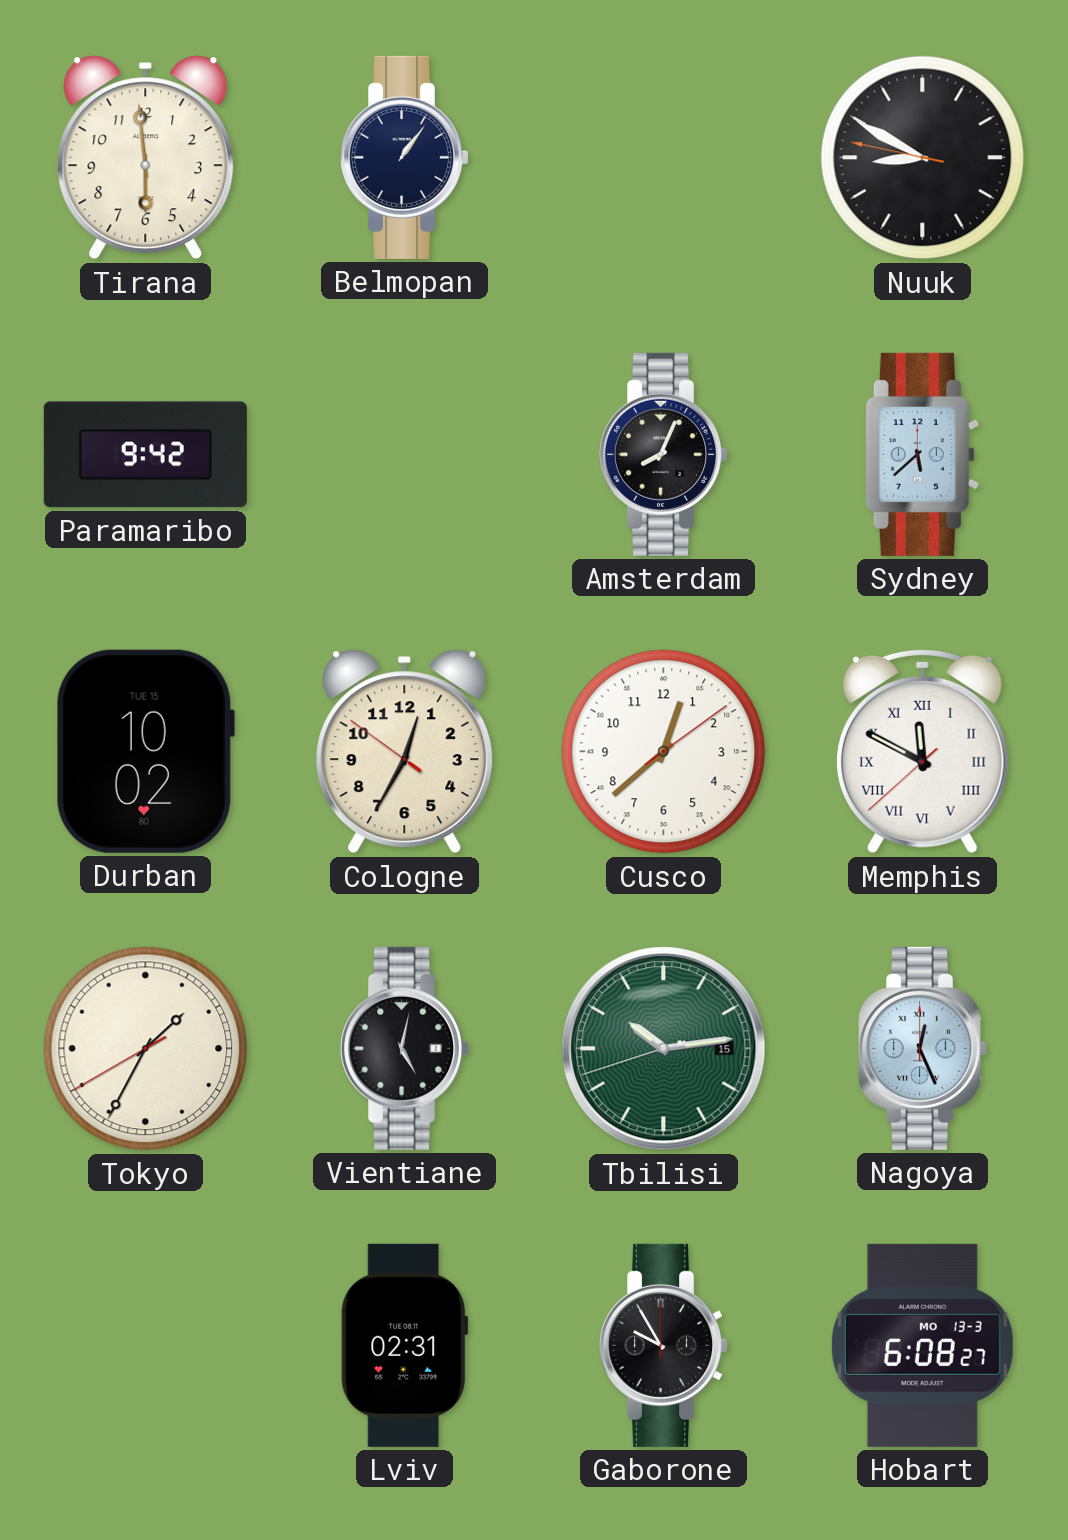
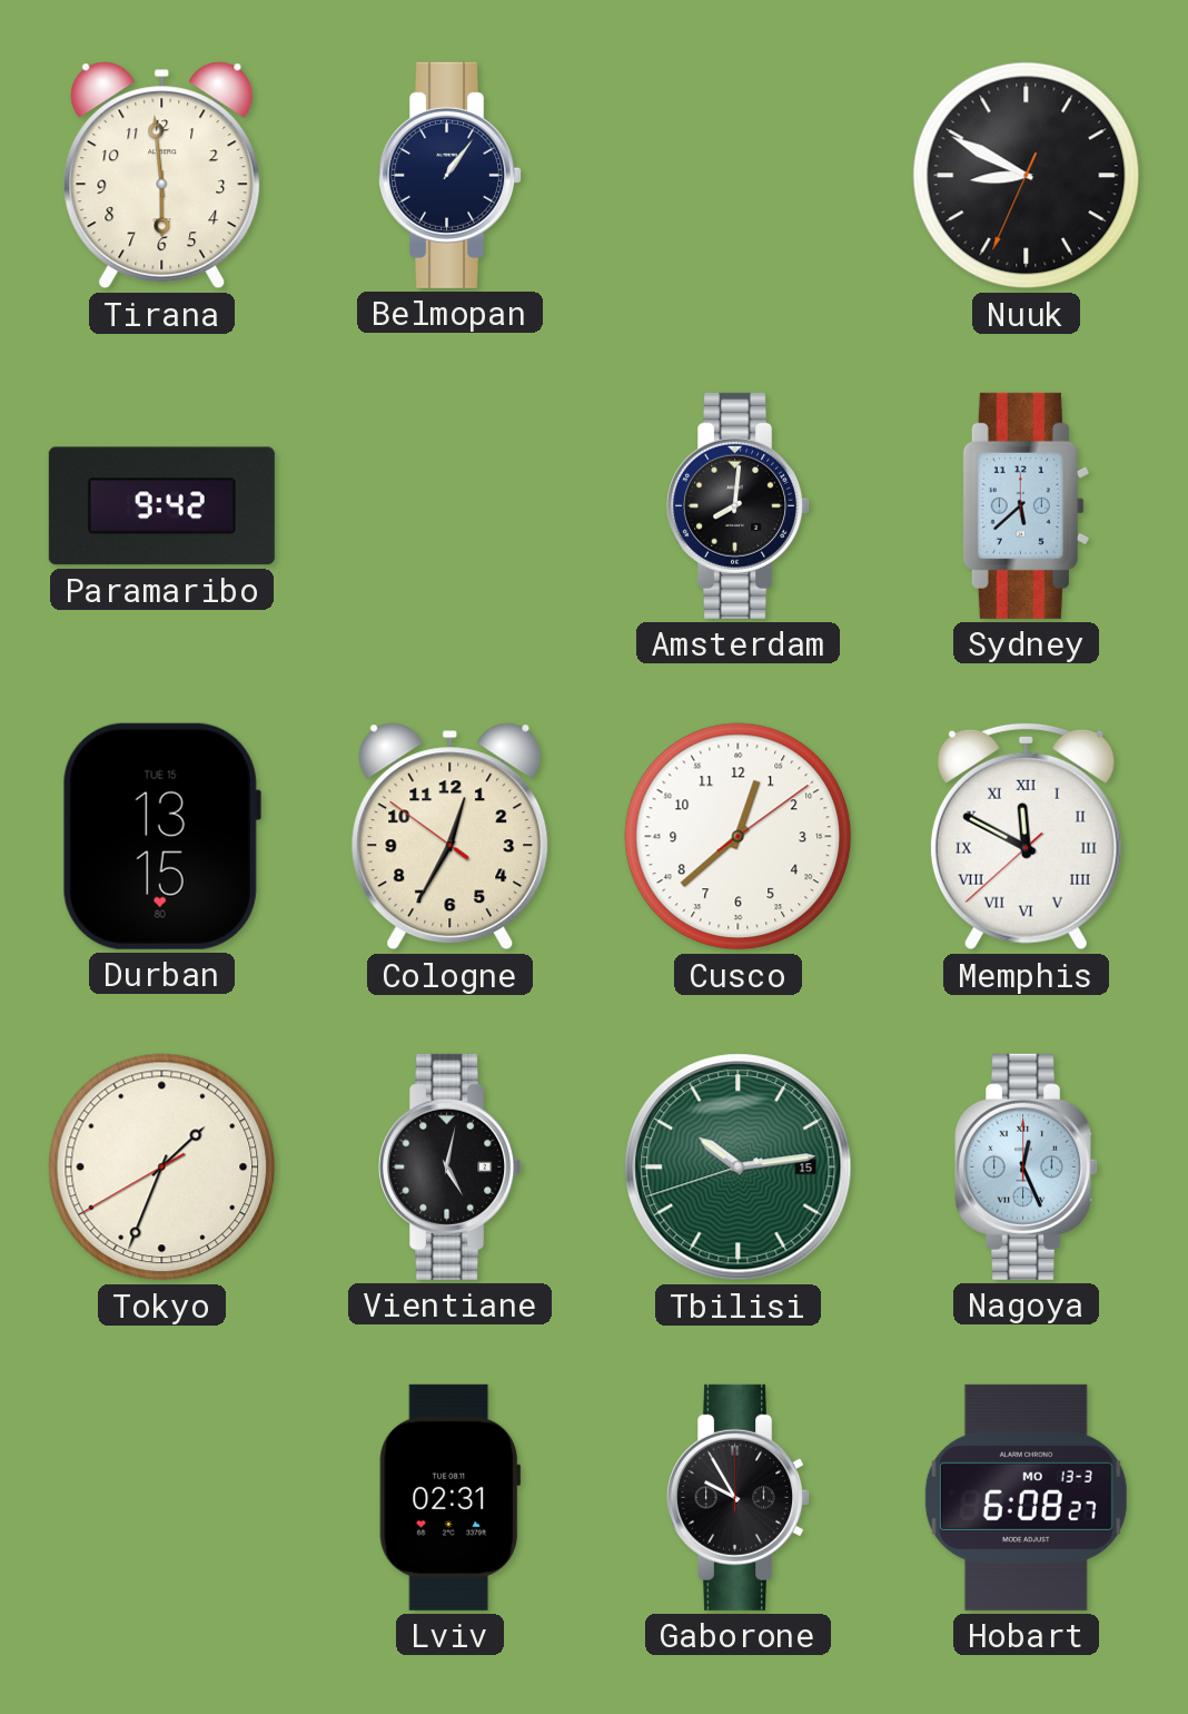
Nuuk: 8:49:47 -> 8:49:34 (1027, 176)
Amsterdam: 8:04 -> 8:01 (739, 505)
Durban: 10:02 -> 13:15 (161, 836)
Tokyo: 1:34 -> 1:33 (162, 1168)
